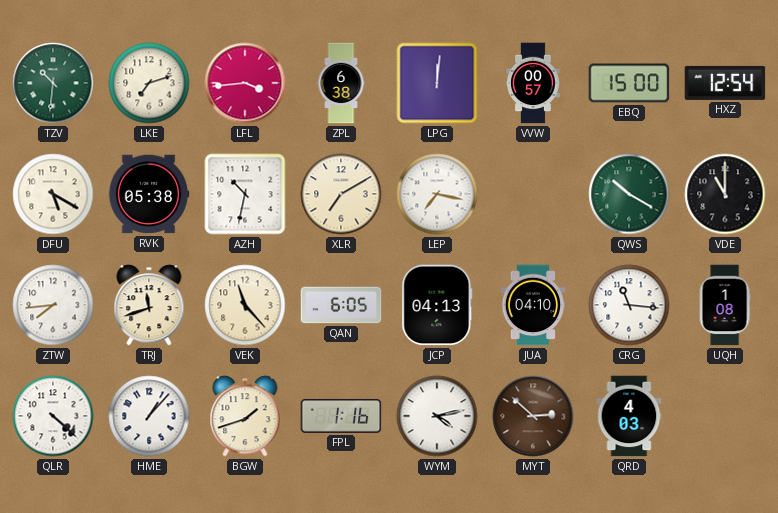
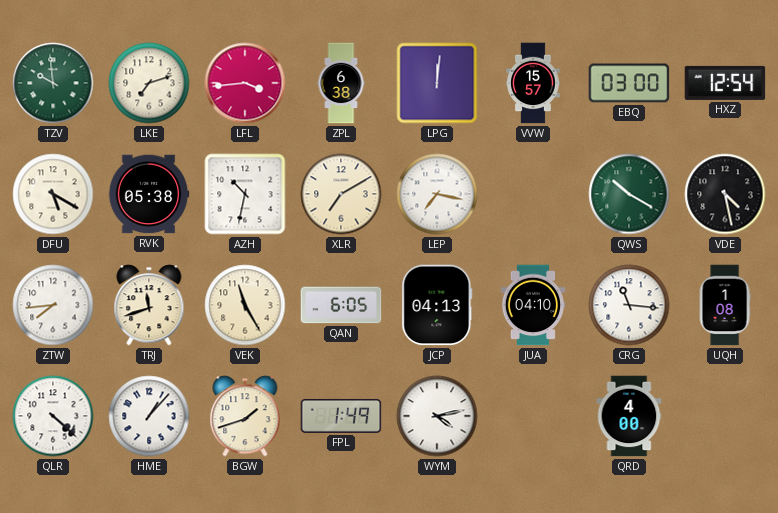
TZV: 10:31 -> 9:59 (53, 83)
VVW: 00:57 -> 15:57 (533, 83)
EBQ: 15:00 -> 03:00 (629, 83)
VDE: 11:00 -> 4:28 (725, 194)
VEK: 11:23 -> 11:25 (245, 305)
FPL: 1:16 -> 1:49 (341, 416)
MYT: 2:52 -> none (533, 416)
QRD: 4:03 -> 4:00 (629, 416)
